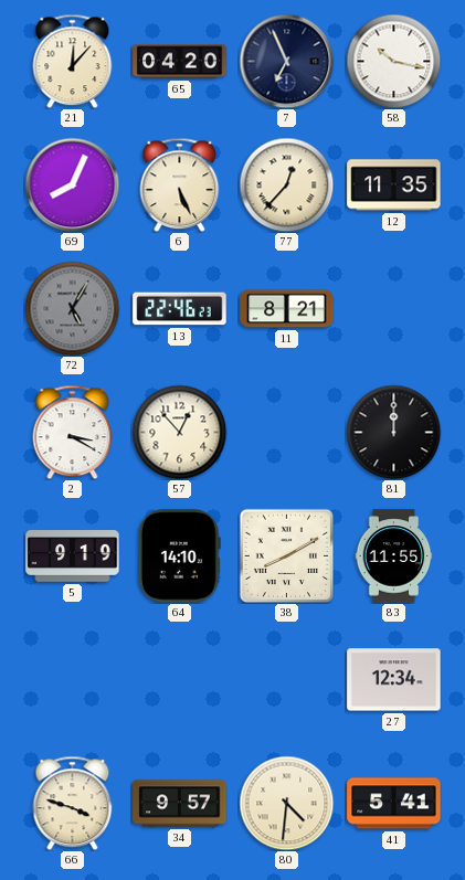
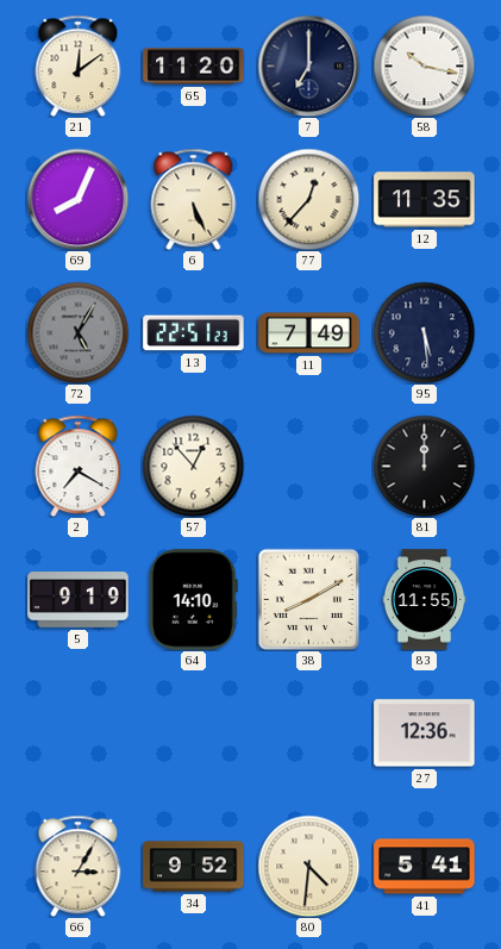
21: 12:07 -> 12:09 (79, 65)
65: 04:20 -> 11:20 (194, 67)
7: 6:56 -> 7:00 (308, 65)
13: 22:46 -> 22:51 (194, 333)
11: 8:21 -> 7:49 (309, 333)
95: none -> 5:29 (424, 332)
2: 3:20 -> 7:20 (79, 466)
27: 12:34 -> 12:36 (425, 733)
66: 3:48 -> 3:05 (79, 866)
34: 9:57 -> 9:52 (194, 867)
